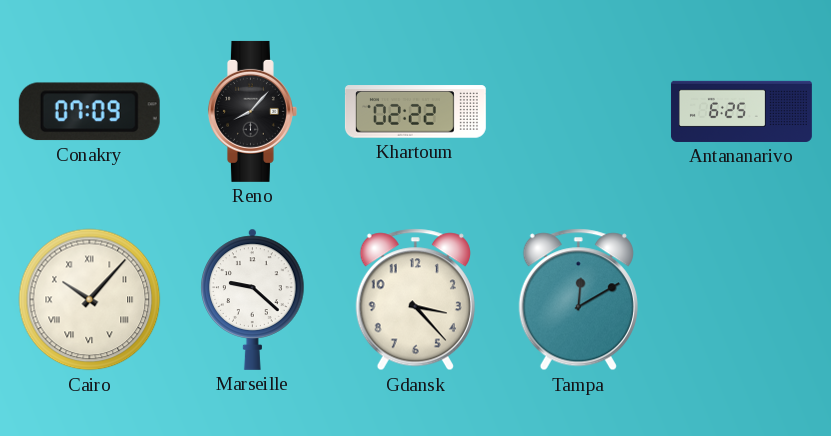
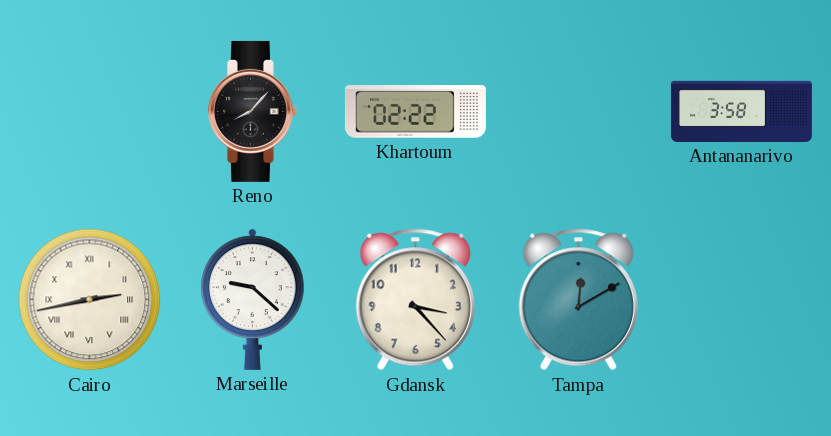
Conakry: 07:09 -> none (89, 112)
Antananarivo: 6:25 -> 3:58 (741, 111)
Cairo: 10:07 -> 2:43 (90, 300)
